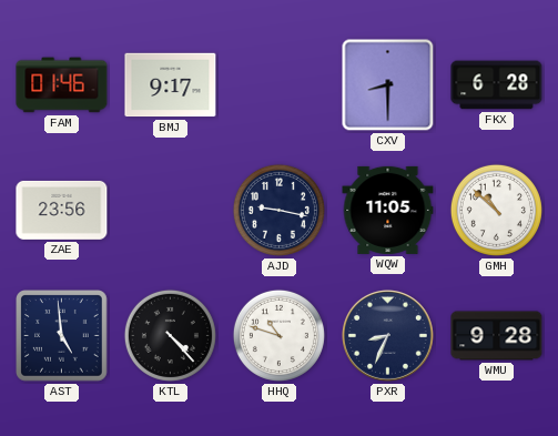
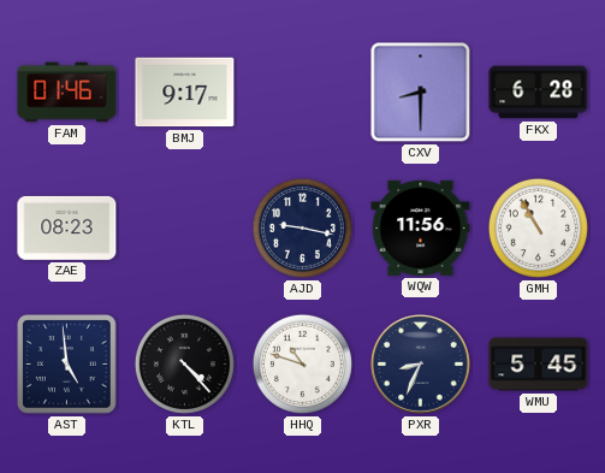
ZAE: 23:56 -> 08:23 (67, 227)
WQW: 11:05 -> 11:56 (421, 227)
GMH: 10:52 -> 10:55 (538, 227)
WMU: 9:28 -> 5:45 (539, 365)
